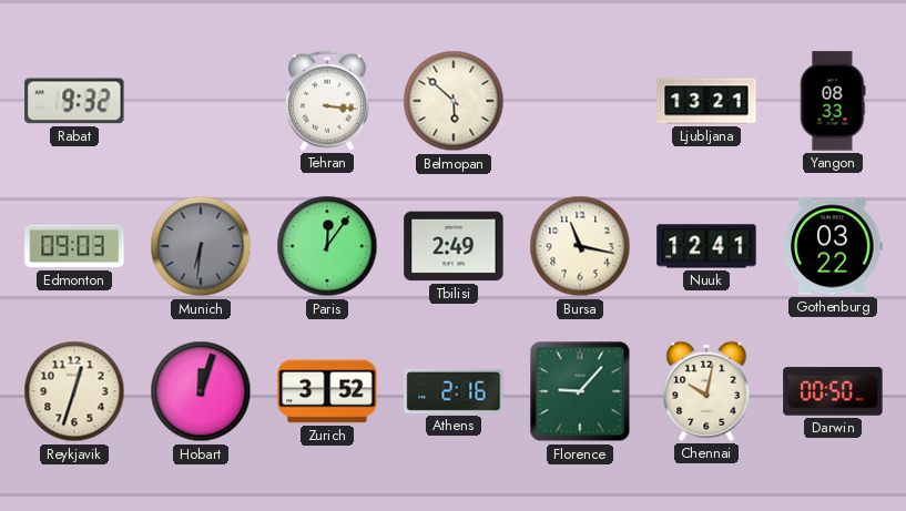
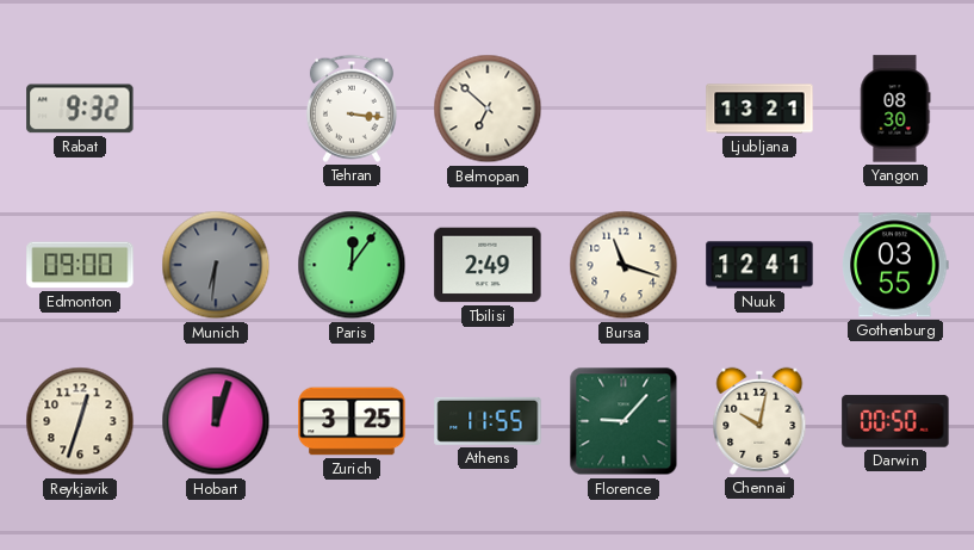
Belmopan: 5:52 -> 6:52 (488, 109)
Yangon: 08:33 -> 08:30 (895, 109)
Edmonton: 09:03 -> 09:00 (80, 265)
Bursa: 11:17 -> 11:18 (624, 265)
Gothenburg: 03:22 -> 03:55 (895, 265)
Zurich: 3:52 -> 3:25 (352, 421)
Athens: 2:16 -> 11:55 (488, 421)
